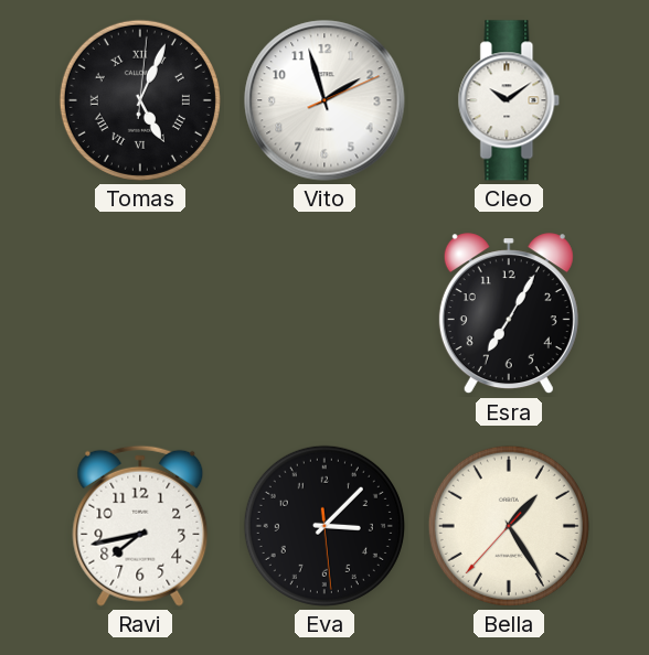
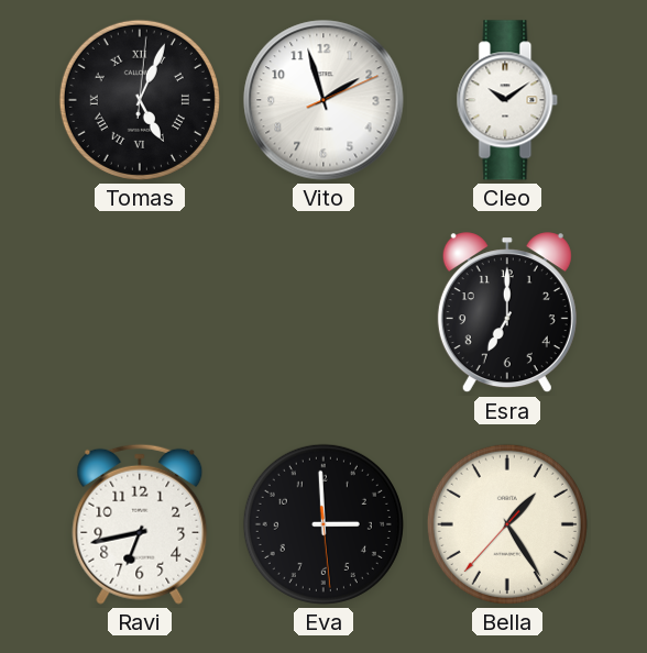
Esra: 7:05 -> 7:00 (507, 313)
Ravi: 7:43 -> 6:43 (140, 524)
Eva: 3:07 -> 2:59 (323, 524)
